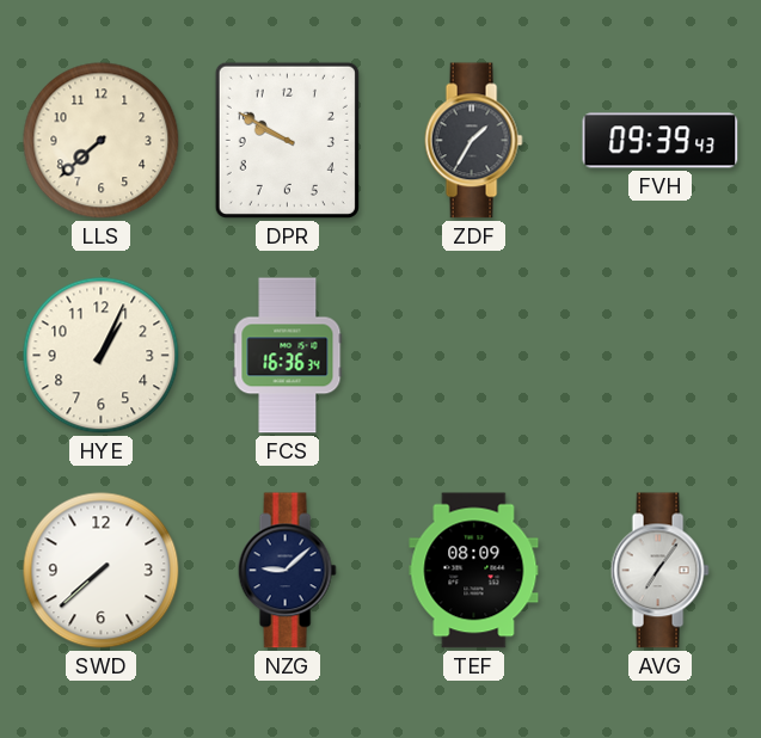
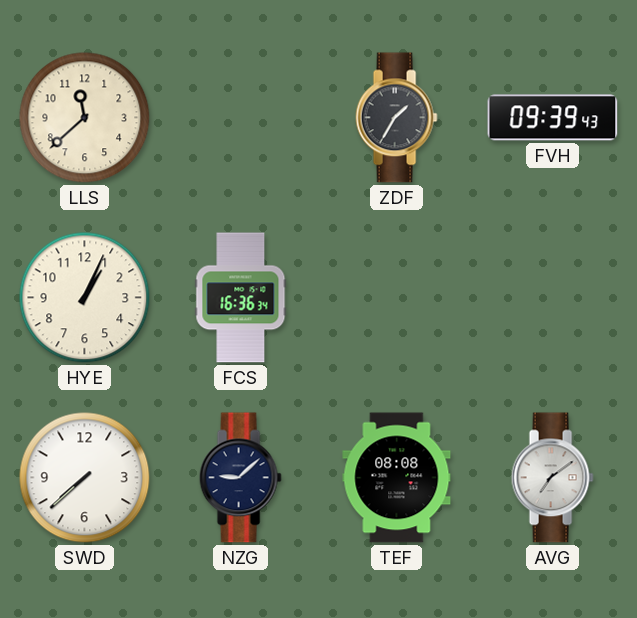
LLS: 7:38 -> 11:38 (85, 118)
DPR: 9:50 -> none (287, 140)
TEF: 08:09 -> 08:08 (397, 478)
AVG: 7:06 -> 7:09 (552, 478)
